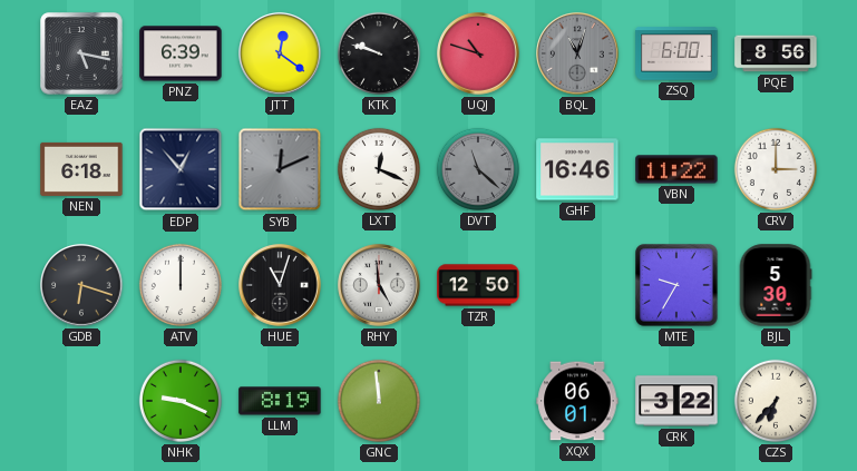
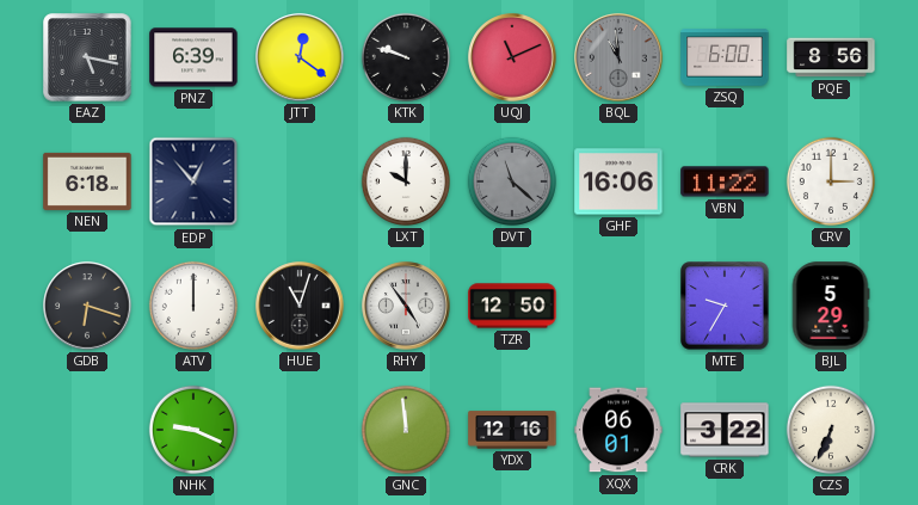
UQJ: 10:48 -> 11:11 (512, 57)
BQL: 11:03 -> 10:59 (618, 57)
SYB: 12:11 -> none (280, 169)
LXT: 12:19 -> 10:00 (406, 181)
GHF: 16:46 -> 16:06 (618, 181)
RHY: 4:59 -> 4:54 (406, 306)
BJL: 5:30 -> 5:29 (831, 306)
LLM: 8:19 -> none (280, 401)
YDX: none -> 12:16 (512, 430)
CZS: 6:37 -> 6:34 (831, 430)
